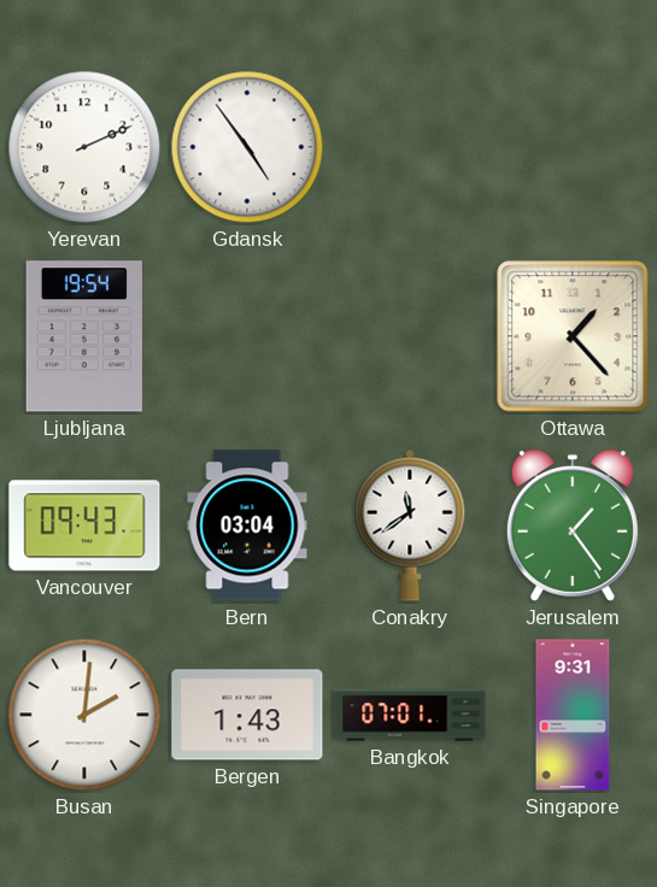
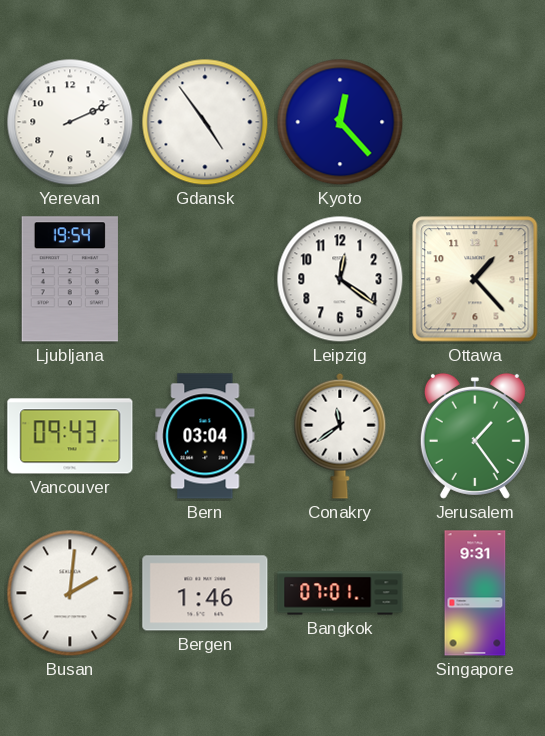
Kyoto: none -> 12:23 (340, 122)
Leipzig: none -> 12:21 (340, 279)
Bergen: 1:43 -> 1:46 (205, 593)
